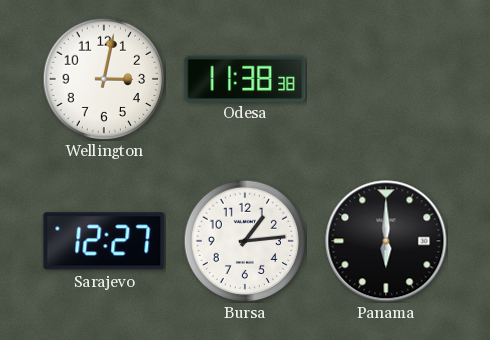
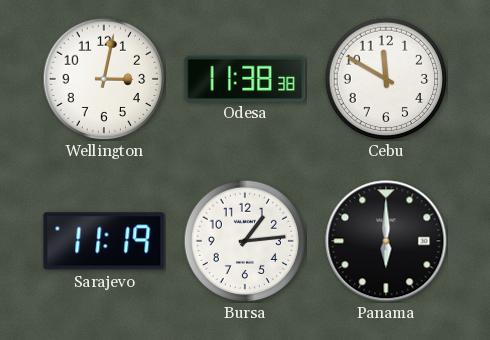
Cebu: none -> 11:50 (386, 79)
Sarajevo: 12:27 -> 11:19 (104, 241)
